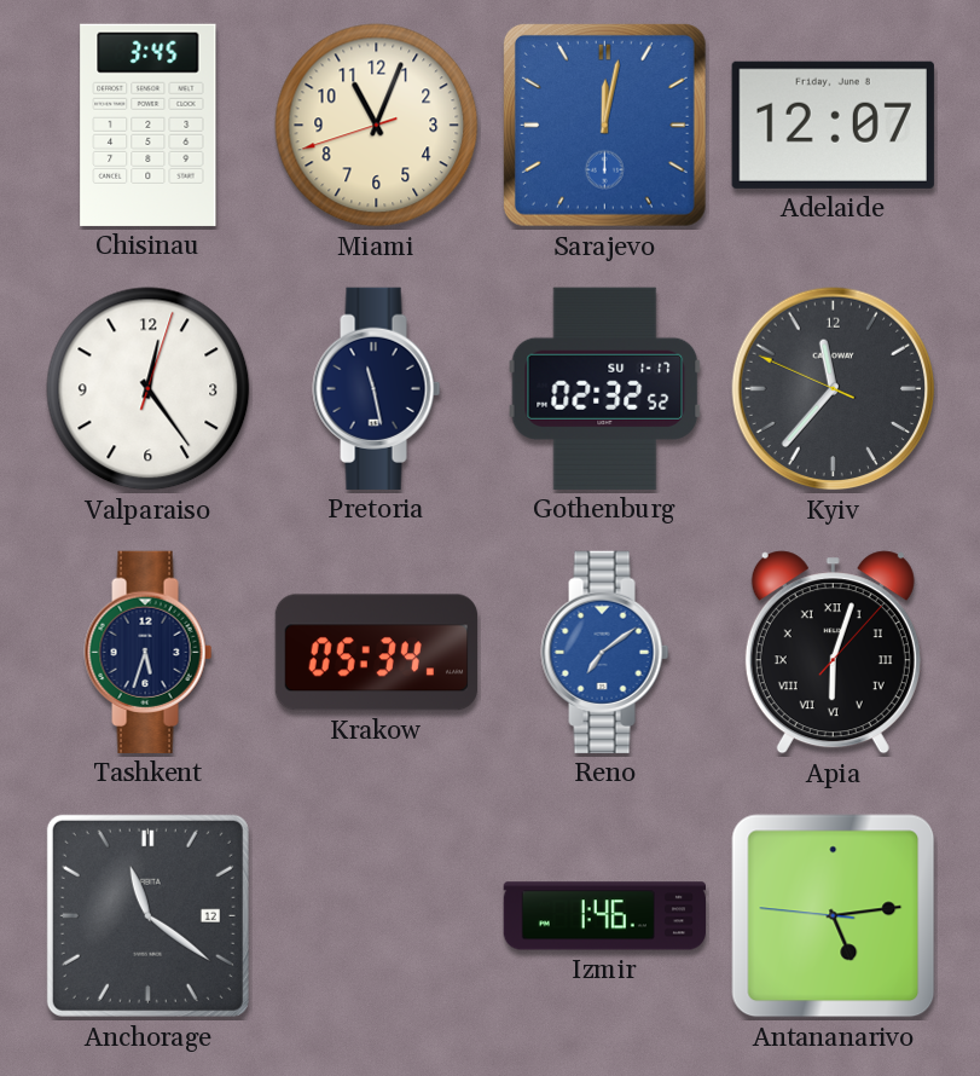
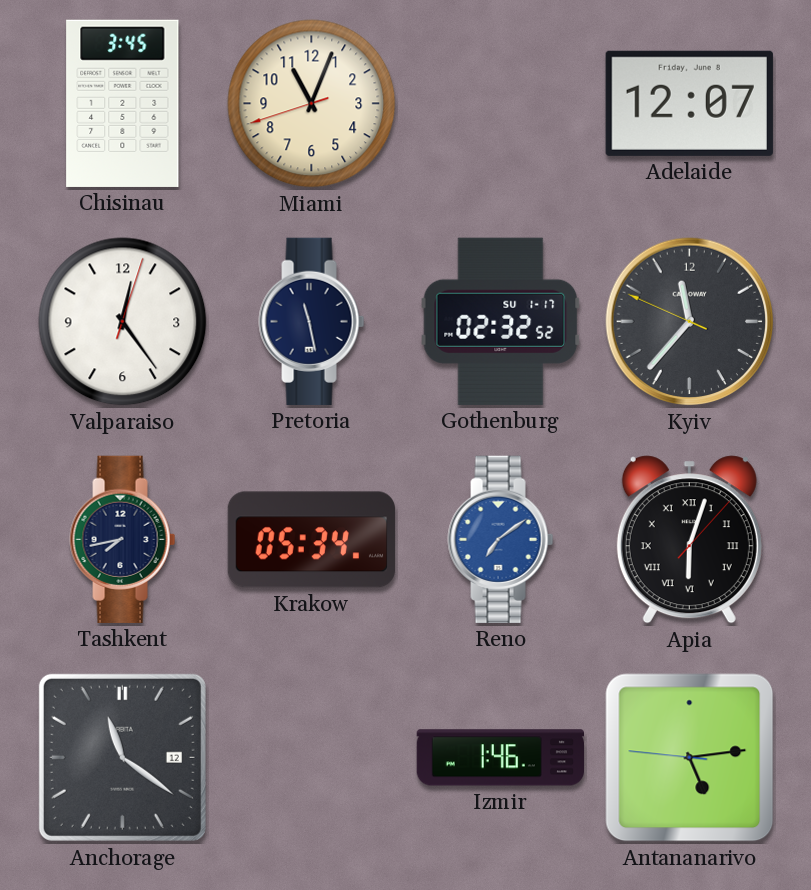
Sarajevo: 12:02 -> none (604, 125)
Tashkent: 5:33 -> 7:43 (123, 539)
